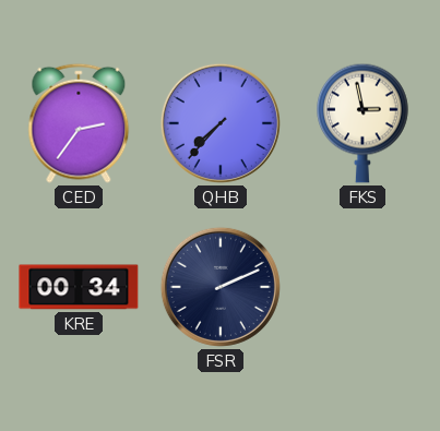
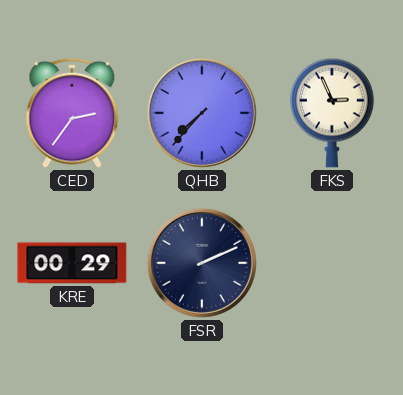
FKS: 2:58 -> 2:56 (332, 113)
KRE: 00:34 -> 00:29 (72, 263)
